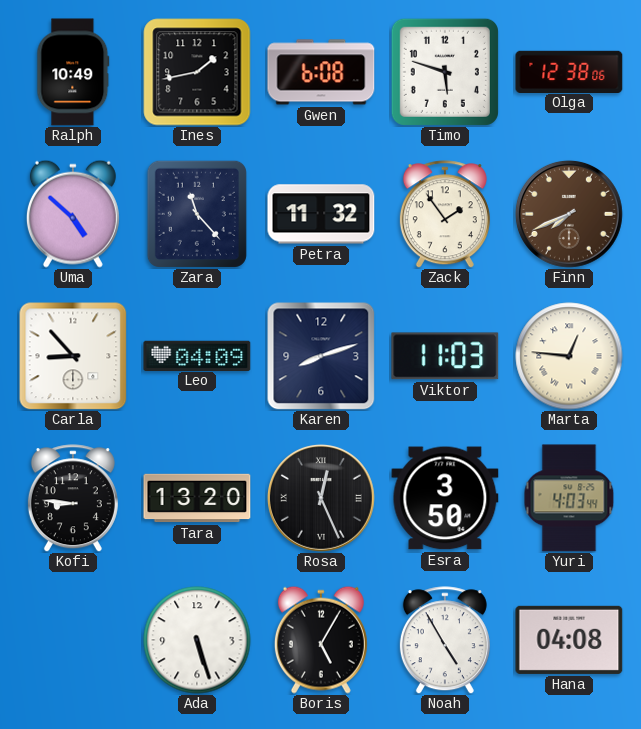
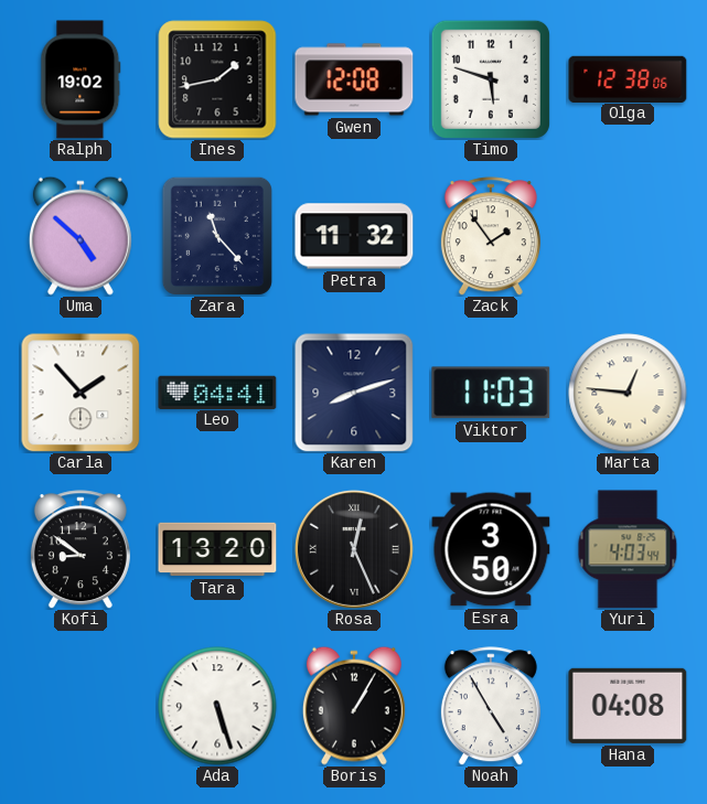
Ralph: 10:49 -> 19:02 (81, 79)
Gwen: 6:08 -> 12:08 (354, 79)
Finn: 7:41 -> none (569, 214)
Carla: 8:53 -> 1:53 (81, 393)
Leo: 04:09 -> 04:41 (217, 392)
Kofi: 8:46 -> 8:51 (81, 549)
Boris: 5:05 -> 1:05 (354, 706)
